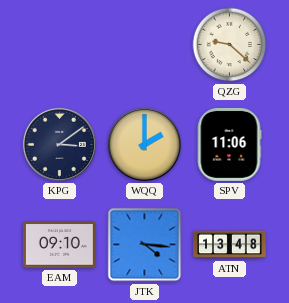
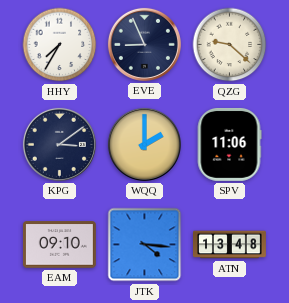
HHY: none -> 7:35 (60, 45)
EVE: none -> 8:56 (144, 44)
